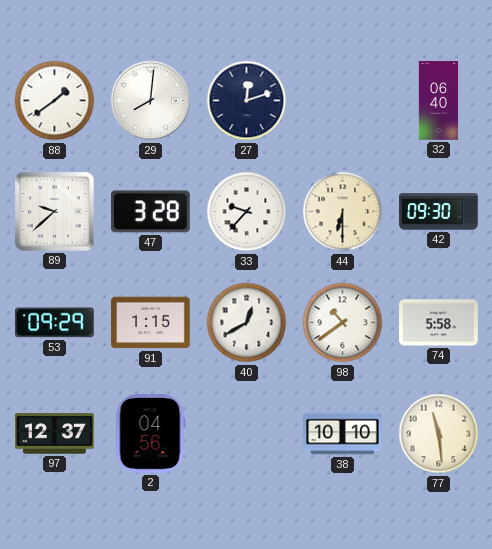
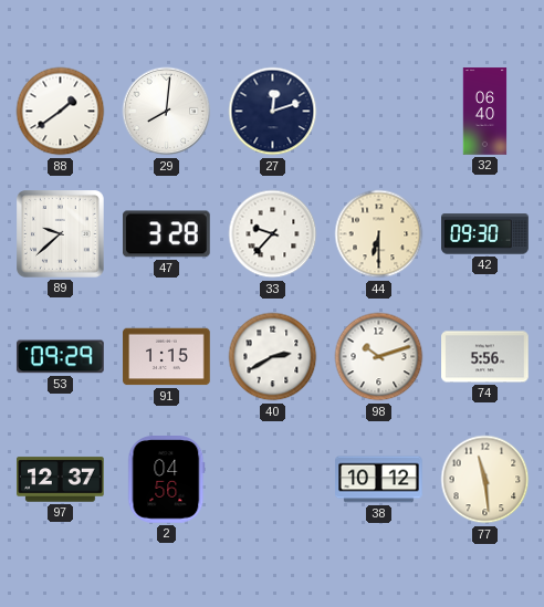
40: 12:40 -> 2:40 (273, 357)
98: 10:39 -> 10:12 (379, 357)
74: 5:58 -> 5:56 (485, 357)
38: 10:10 -> 10:12 (379, 480)
